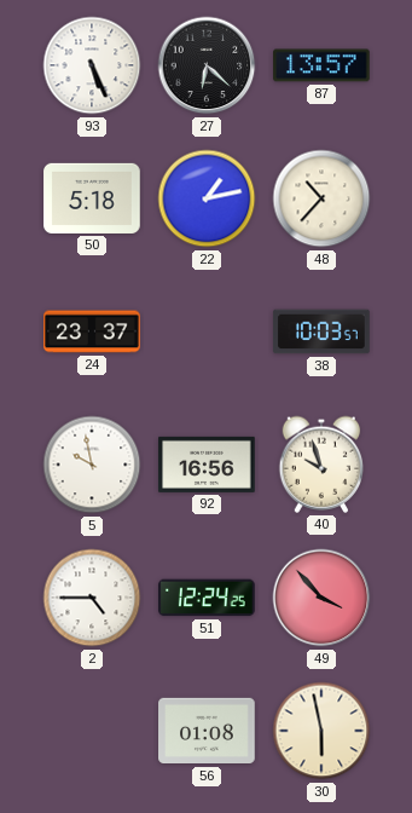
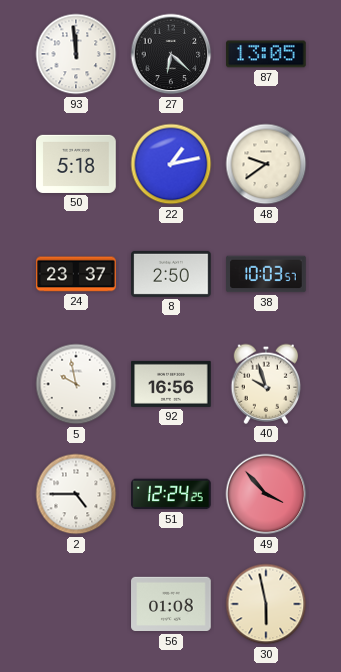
93: 5:26 -> 11:59 (76, 54)
87: 13:57 -> 13:05 (266, 54)
48: 10:37 -> 9:39 (266, 164)
8: none -> 2:50 (171, 274)
